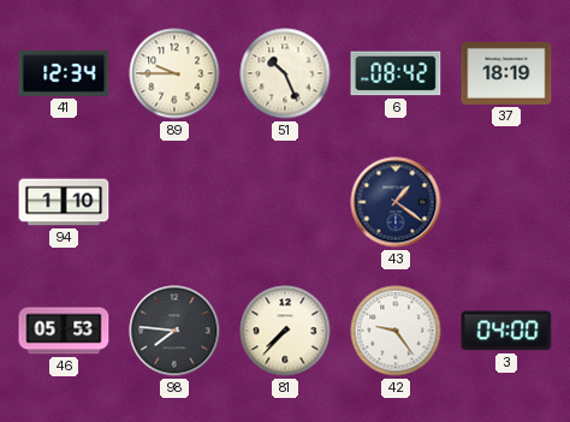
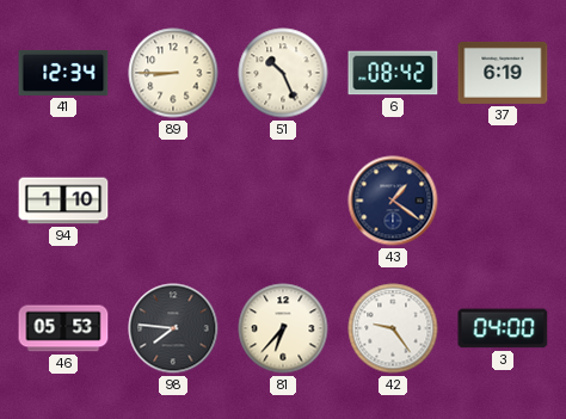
89: 9:45 -> 8:45 (173, 73)
37: 18:19 -> 6:19 (503, 73)
81: 7:37 -> 6:37 (283, 328)
